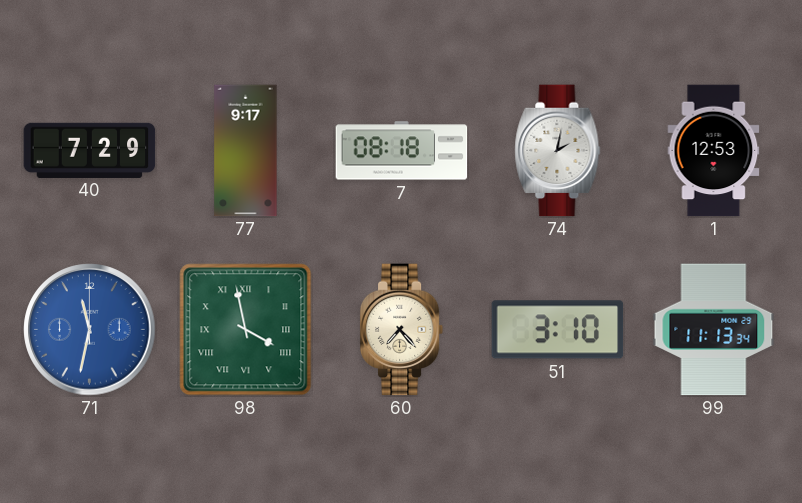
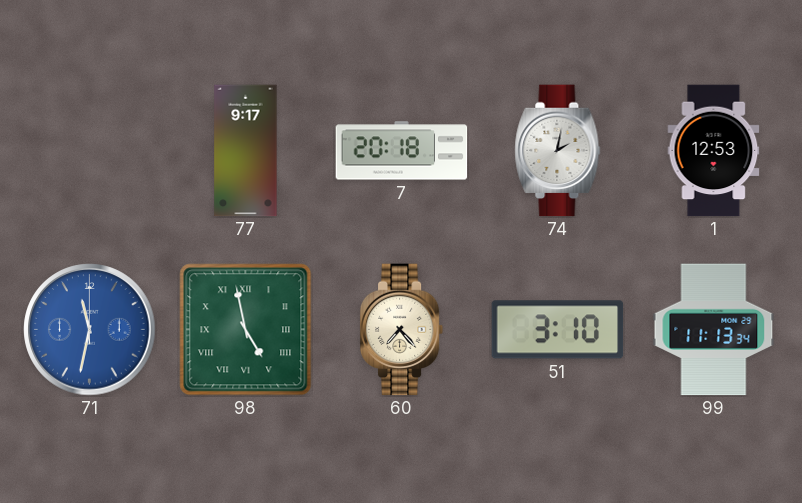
40: 7:29 -> none (90, 150)
7: 08:18 -> 20:18 (402, 151)
98: 3:58 -> 4:58 (246, 330)
